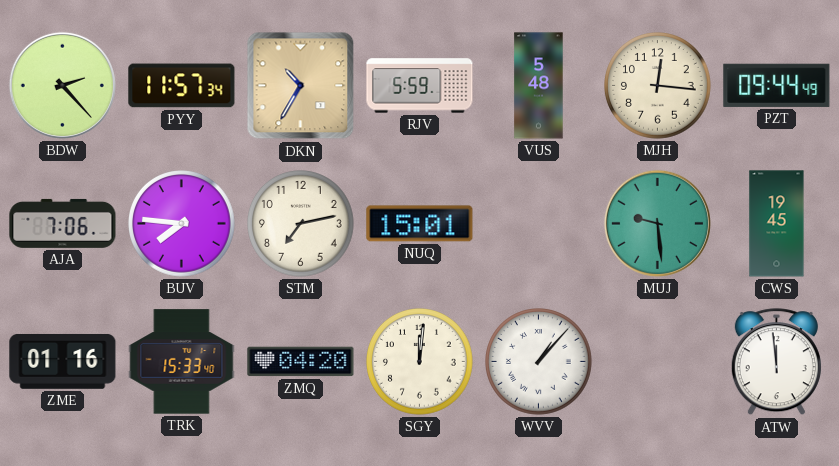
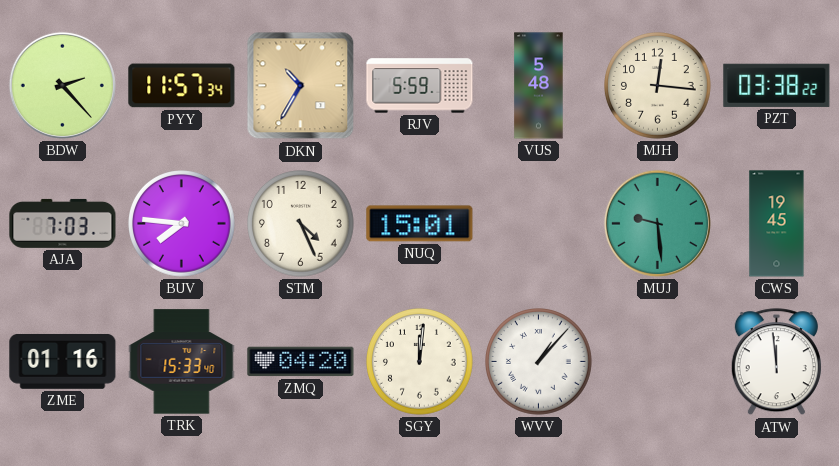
PZT: 09:44 -> 03:38 (777, 85)
AJA: 7:06 -> 7:03 (63, 223)
STM: 7:13 -> 4:26 (301, 224)
